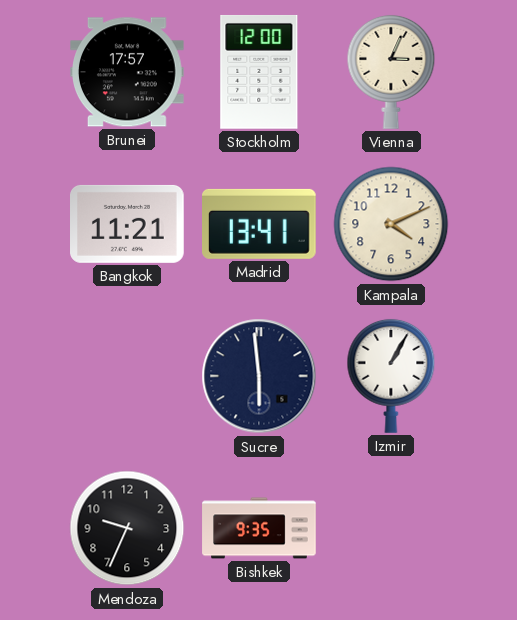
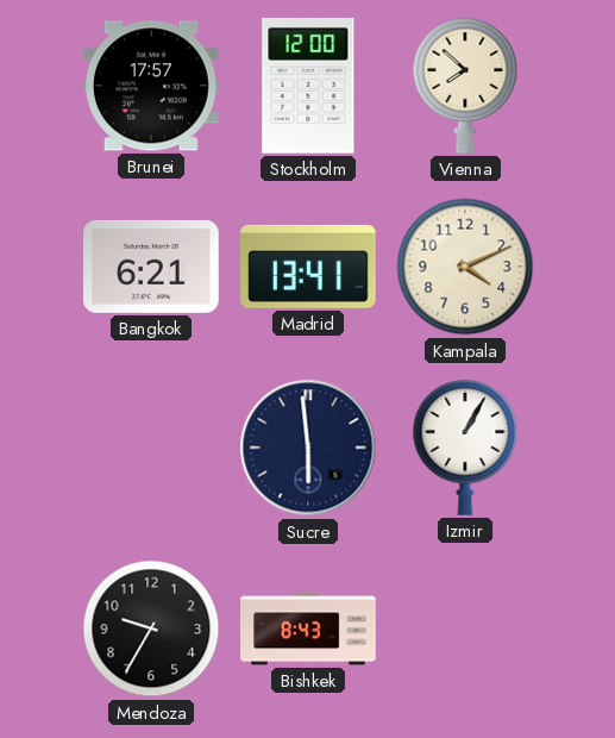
Vienna: 3:04 -> 7:52 (465, 86)
Bangkok: 11:21 -> 6:21 (151, 267)
Mendoza: 9:34 -> 9:35 (151, 628)
Bishkek: 9:35 -> 8:43 (308, 628)
